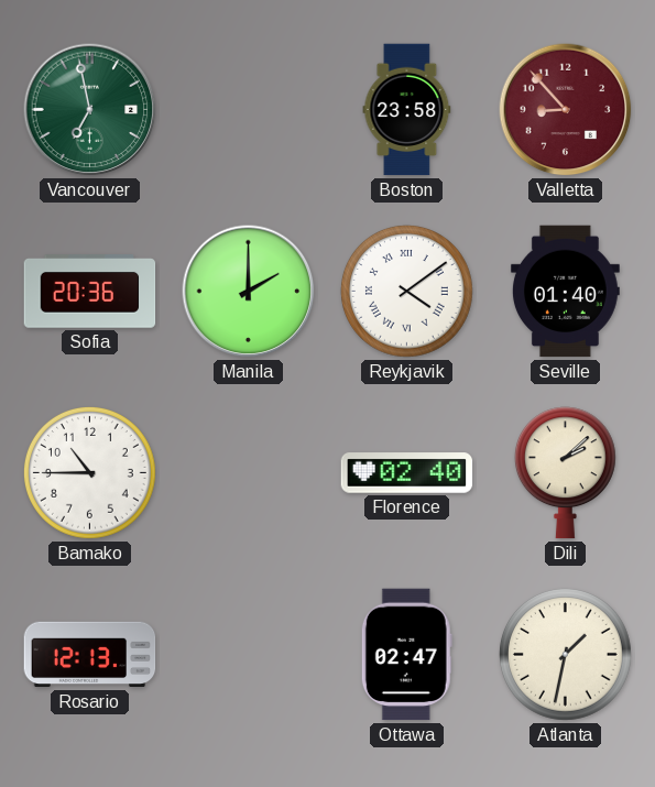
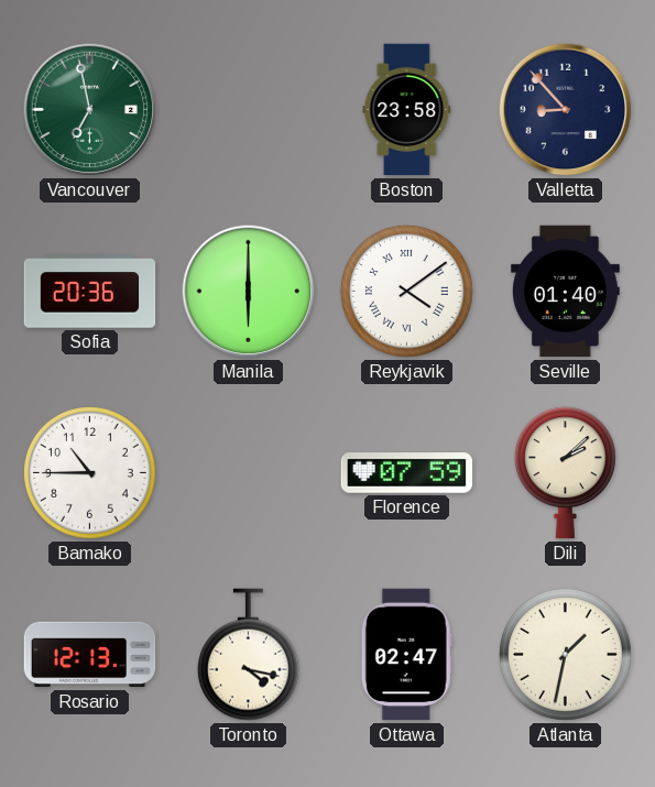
Valletta dial: burgundy -> navy (566, 110)
Manila: 2:00 -> 6:00 (249, 292)
Florence: 02:40 -> 07:59 (407, 473)
Toronto: none -> 4:17 (248, 655)
